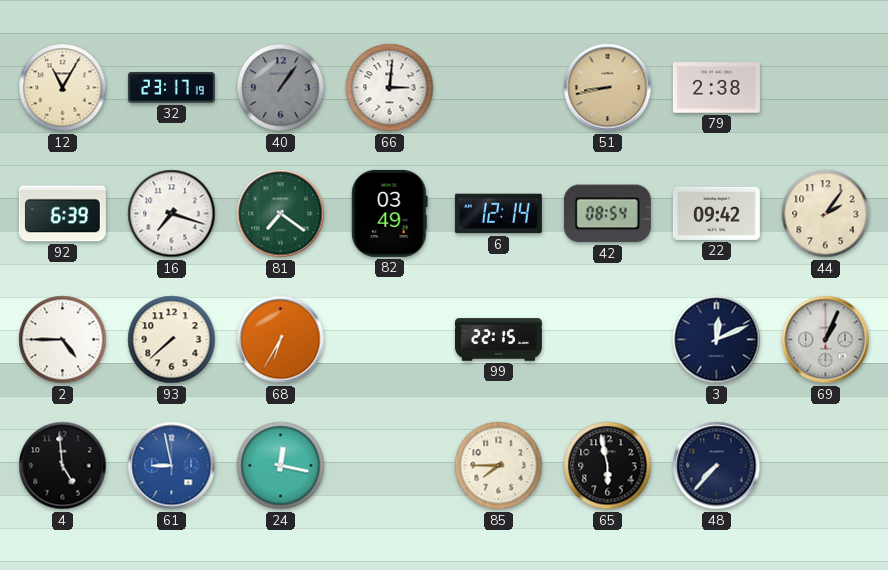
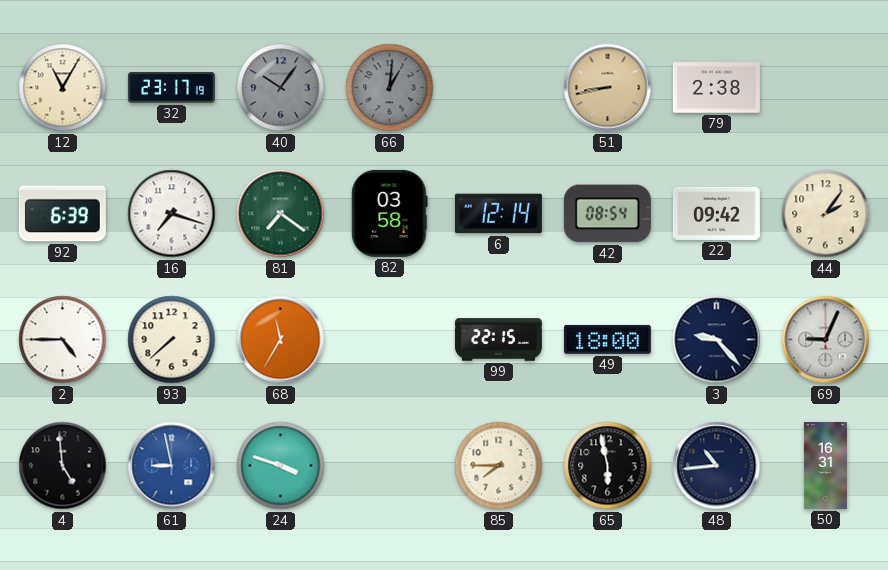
40: 1:06 -> 10:06 (281, 88)
66: 3:01 -> 1:01 (390, 88)
66 dial: white -> grey (390, 88)
82: 03:49 -> 03:58 (390, 213)
68: 6:35 -> 11:35 (281, 340)
49: none -> 18:00 (607, 340)
3: 12:11 -> 9:23 (717, 340)
69: 1:04 -> 9:04 (826, 340)
24: 12:17 -> 3:48 (281, 466)
48: 7:37 -> 10:44 (717, 466)
50: none -> 16:31 (825, 465)
